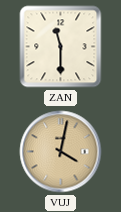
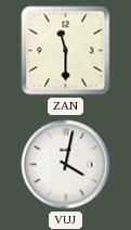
VUJ dial: champagne -> white (66, 165)
